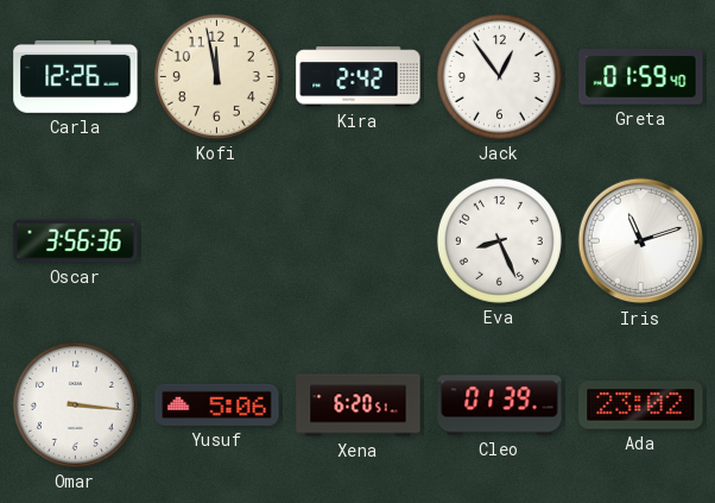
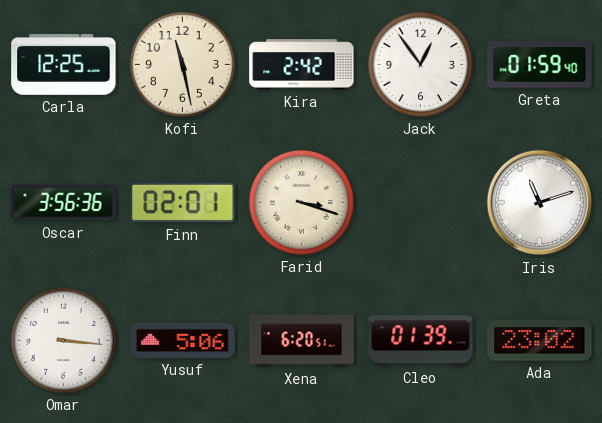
Carla: 12:26 -> 12:25 (64, 64)
Kofi: 11:58 -> 11:28 (182, 64)
Finn: none -> 02:01 (183, 203)
Farid: none -> 3:18 (301, 202)
Eva: 8:26 -> none (499, 240)
